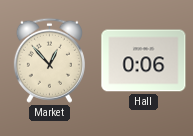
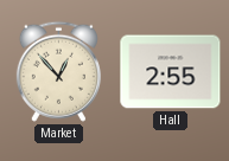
Hall: 0:06 -> 2:55 (171, 72)
